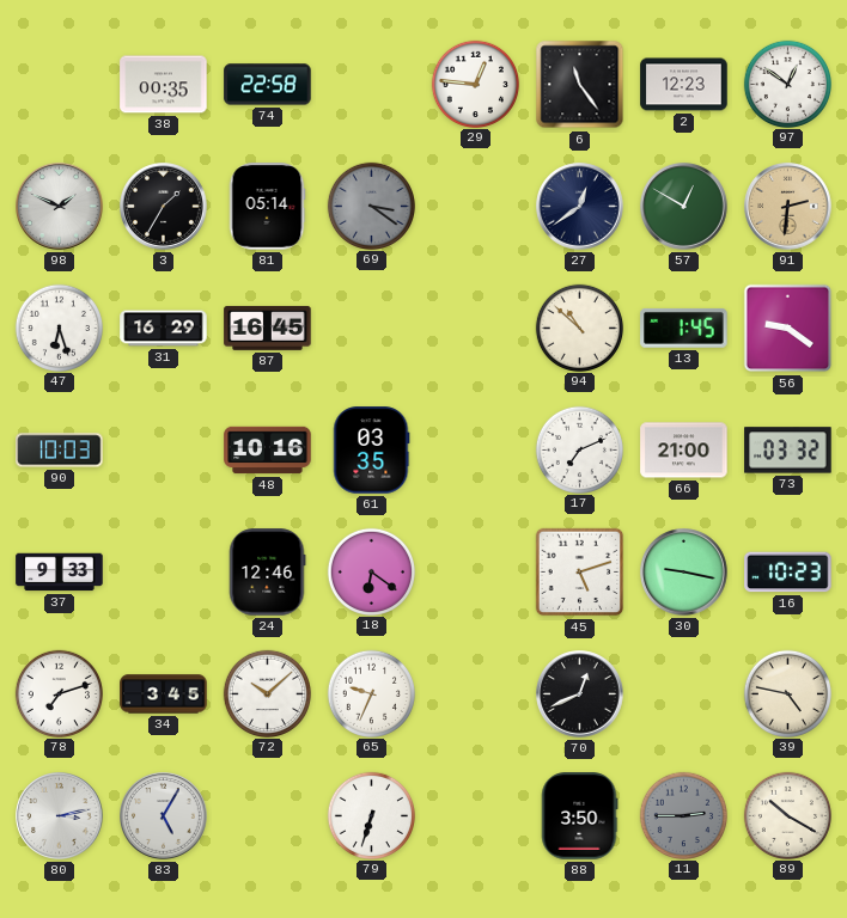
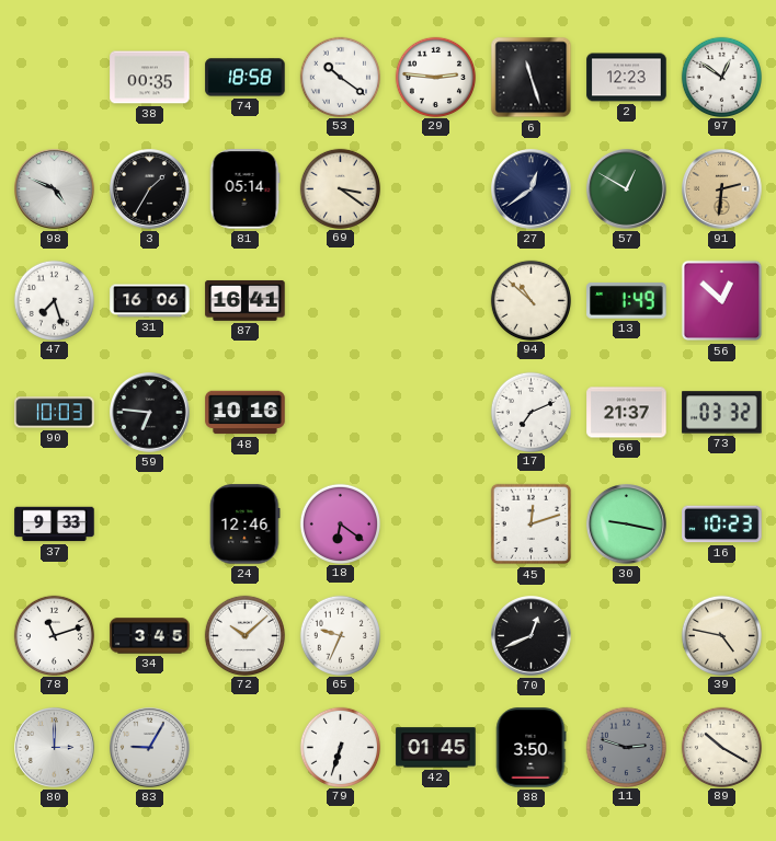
74: 22:58 -> 18:58 (246, 78)
53: none -> 10:21 (340, 77)
29: 12:46 -> 2:46 (435, 77)
6: 11:24 -> 11:27 (532, 78)
98: 1:49 -> 4:49 (55, 189)
69 dial: grey -> cream (340, 188)
47: 6:27 -> 7:27 (54, 300)
31: 16:29 -> 16:06 (150, 301)
87: 16:45 -> 16:41 (246, 301)
13: 1:45 -> 1:49 (627, 300)
56: 9:21 -> 12:52 (722, 301)
59: none -> 6:46 (150, 413)
61: 03:35 -> none (372, 451)
66: 21:00 -> 21:37 (627, 413)
45: 5:12 -> 12:12 (532, 525)
78: 7:12 -> 11:12 (54, 635)
80: 3:13 -> 3:00 (55, 748)
83: 5:05 -> 9:05 (150, 748)
42: none -> 01:45 (436, 748)
11: 2:45 -> 2:48 (626, 747)
